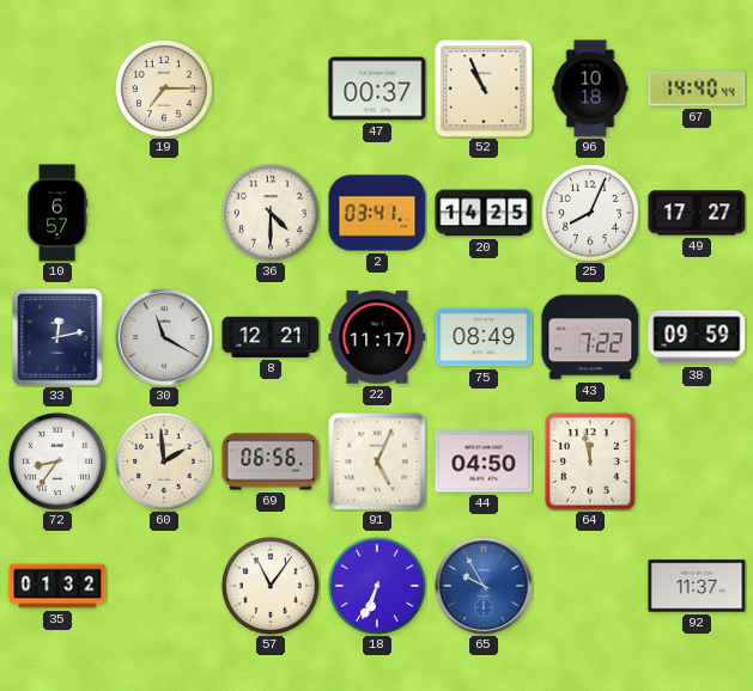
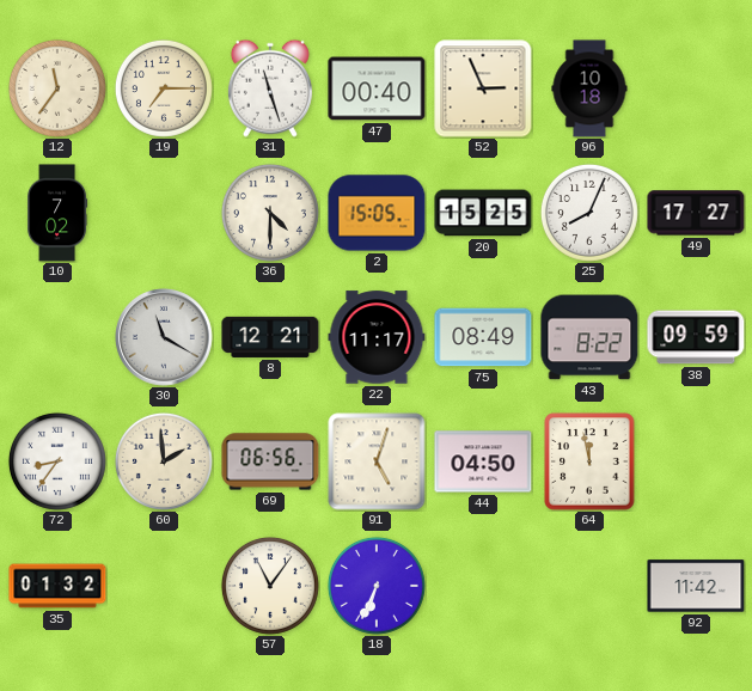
12: none -> 11:36 (57, 88)
31: none -> 11:27 (270, 88)
47: 00:37 -> 00:40 (377, 88)
52: 10:56 -> 2:56 (483, 88)
67: 14:40 -> none (697, 88)
10: 6:57 -> 7:02 (57, 213)
2: 03:41 -> 15:05 (377, 213)
20: 14:25 -> 15:25 (483, 213)
33: 12:13 -> none (57, 337)
43: 7:22 -> 8:22 (589, 337)
91: 5:04 -> 5:03 (377, 461)
65: 9:55 -> none (484, 586)
92: 11:37 -> 11:42 (696, 586)
